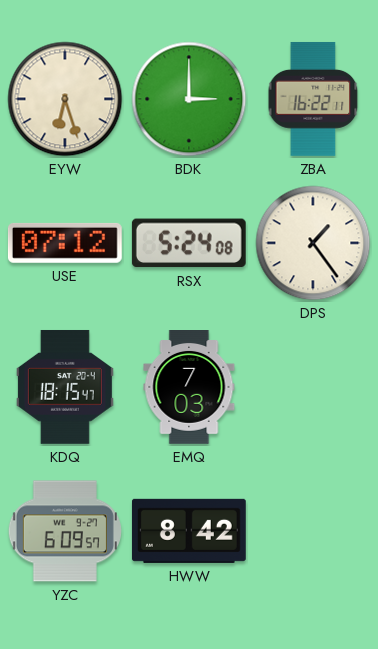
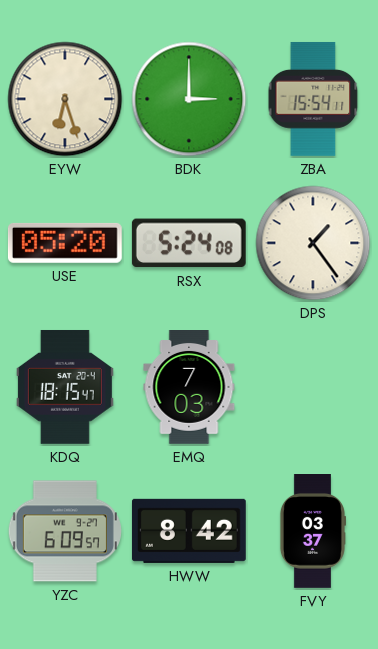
ZBA: 16:22 -> 15:54 (313, 99)
USE: 07:12 -> 05:20 (65, 243)
FVY: none -> 03:37 (312, 532)
